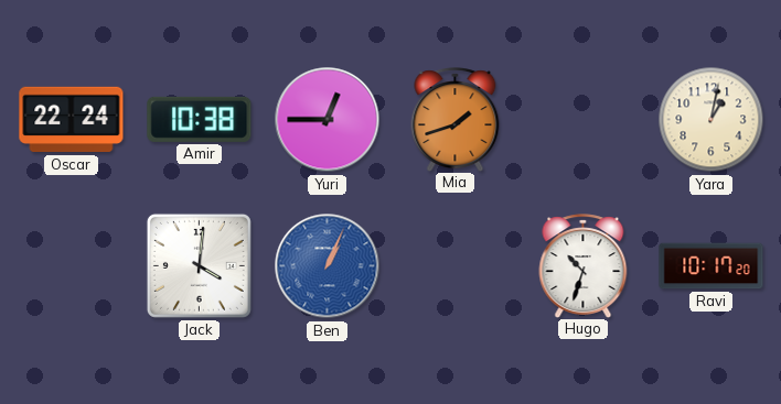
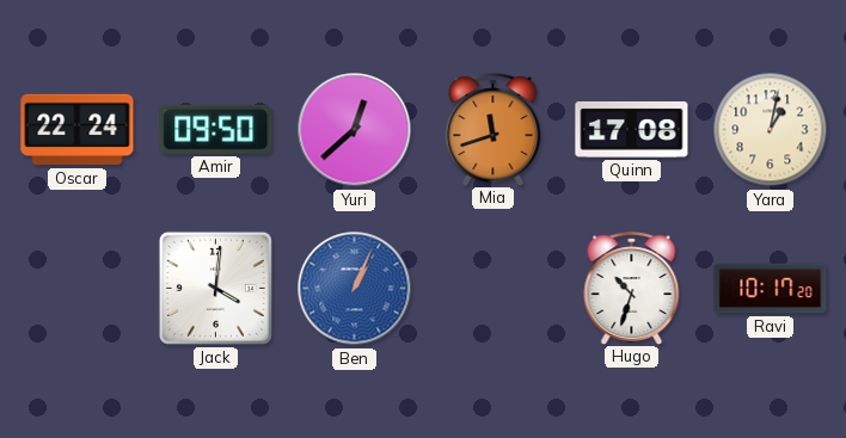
Amir: 10:38 -> 09:50 (216, 129)
Yuri: 12:45 -> 12:38 (355, 130)
Mia: 1:42 -> 11:42 (493, 129)
Quinn: none -> 17:08 (632, 129)
